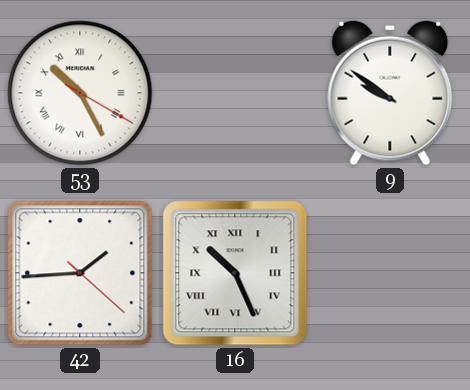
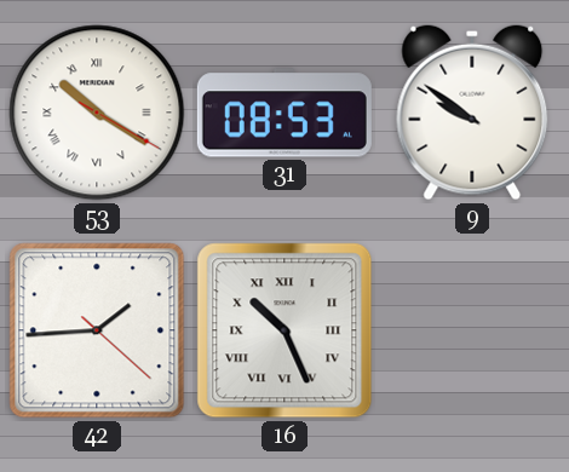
53: 10:25 -> 10:20 (97, 113)
31: none -> 08:53 (284, 113)
